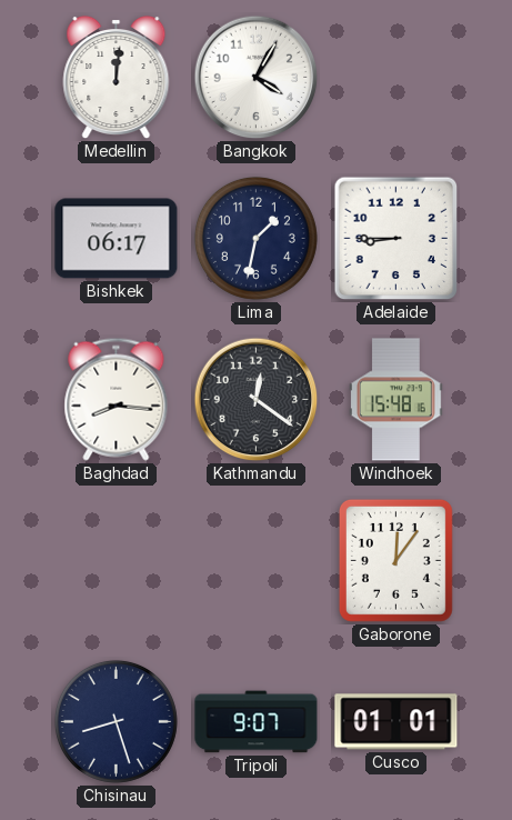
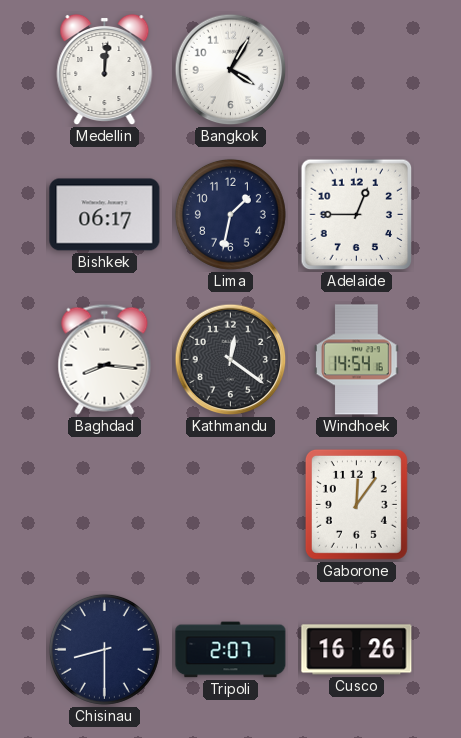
Adelaide: 8:45 -> 12:45 (357, 215)
Windhoek: 15:48 -> 14:54 (357, 360)
Chisinau: 8:27 -> 8:30 (104, 649)
Tripoli: 9:07 -> 2:07 (231, 650)
Cusco: 01:01 -> 16:26 (357, 650)
